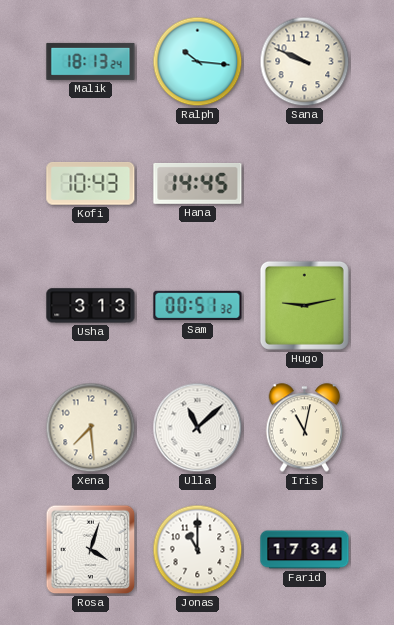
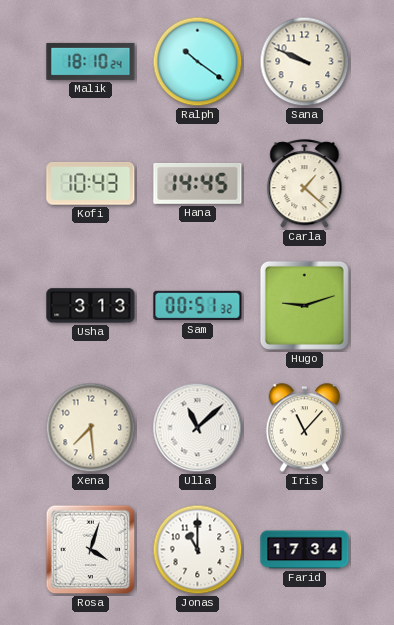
Malik: 18:13 -> 18:10 (91, 61)
Ralph: 10:16 -> 10:21 (198, 62)
Carla: none -> 1:22 (305, 184)
Hugo: 9:13 -> 9:12 (304, 305)
Iris: 11:02 -> 11:07 (305, 428)
